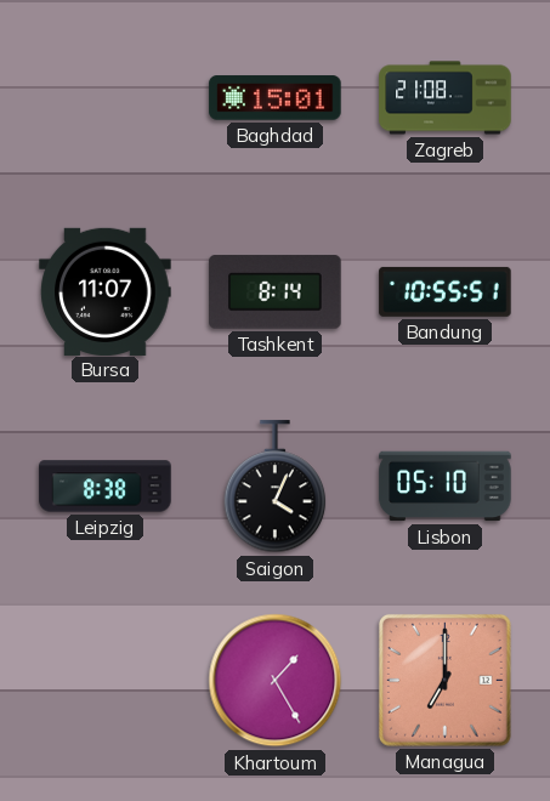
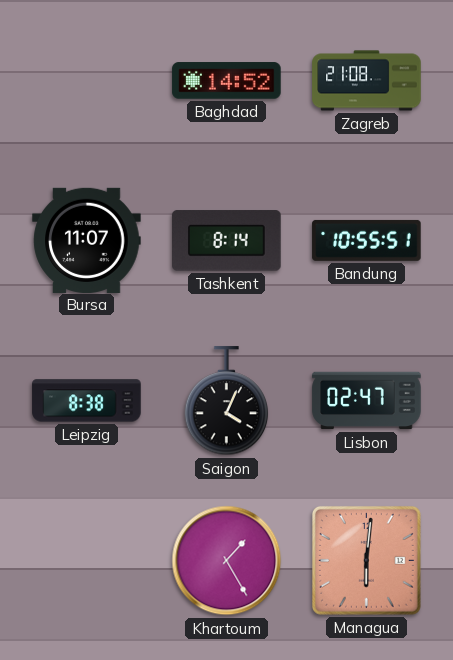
Baghdad: 15:01 -> 14:52 (227, 81)
Lisbon: 05:10 -> 02:47 (367, 401)
Managua: 7:00 -> 6:01 (366, 560)
